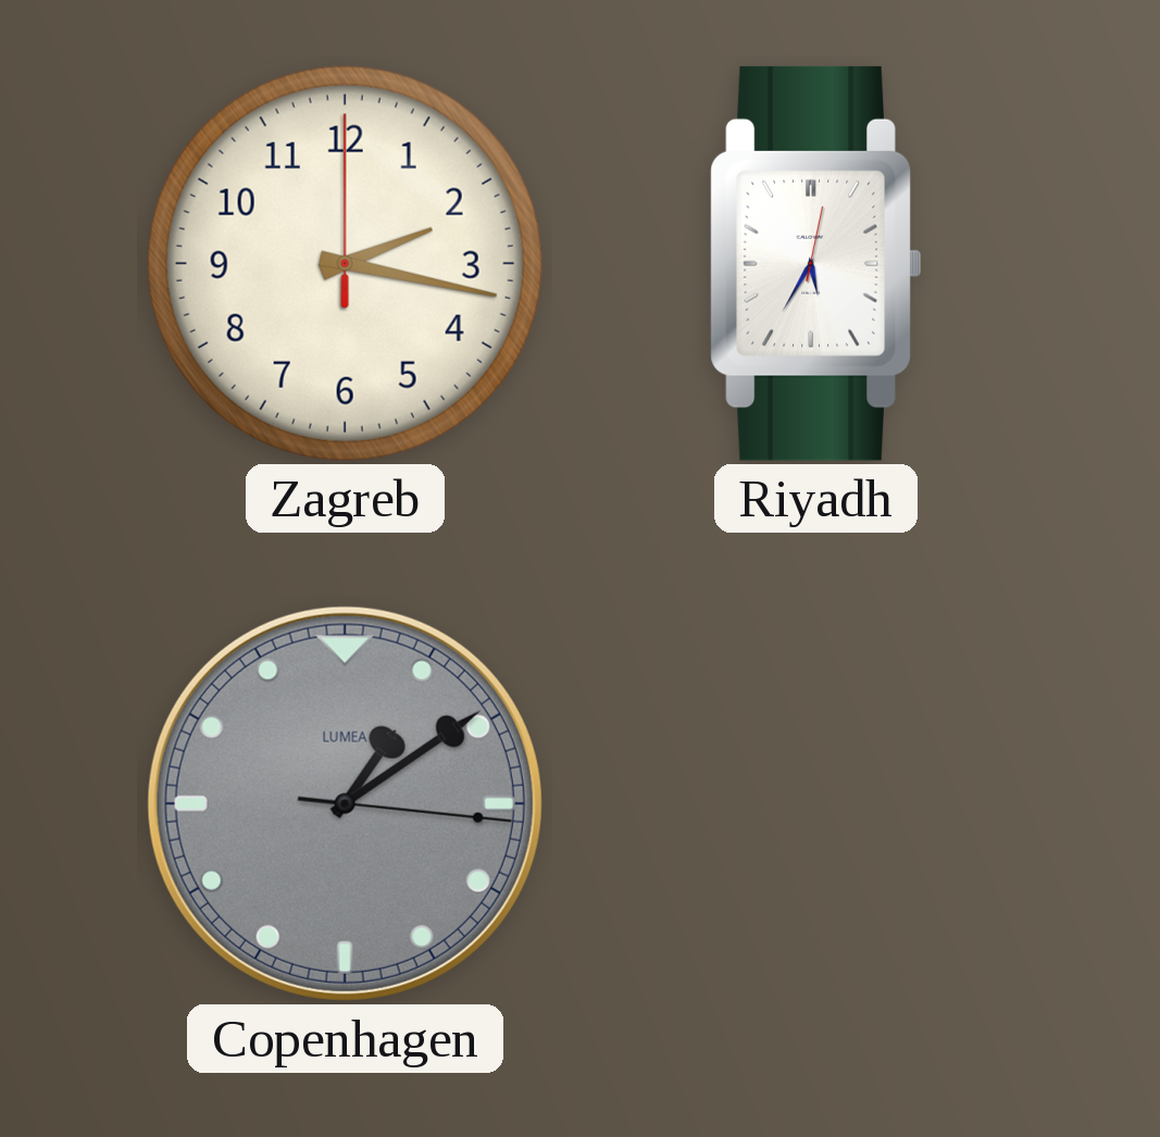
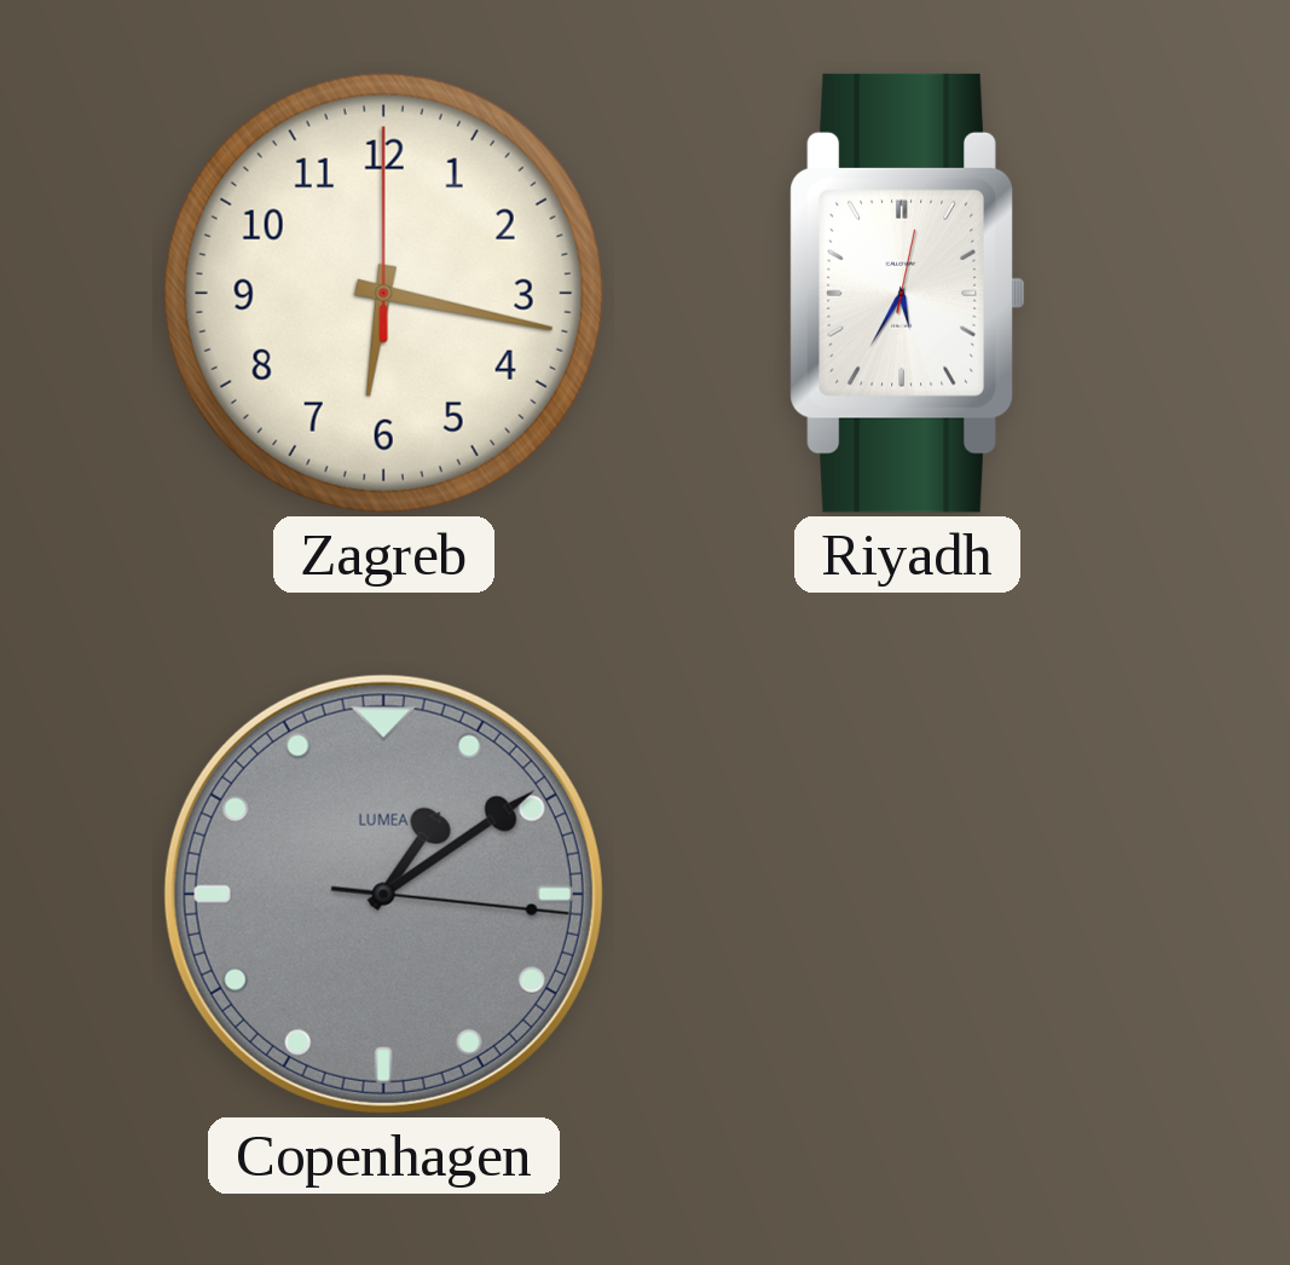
Zagreb: 2:17 -> 6:17 (383, 293)
